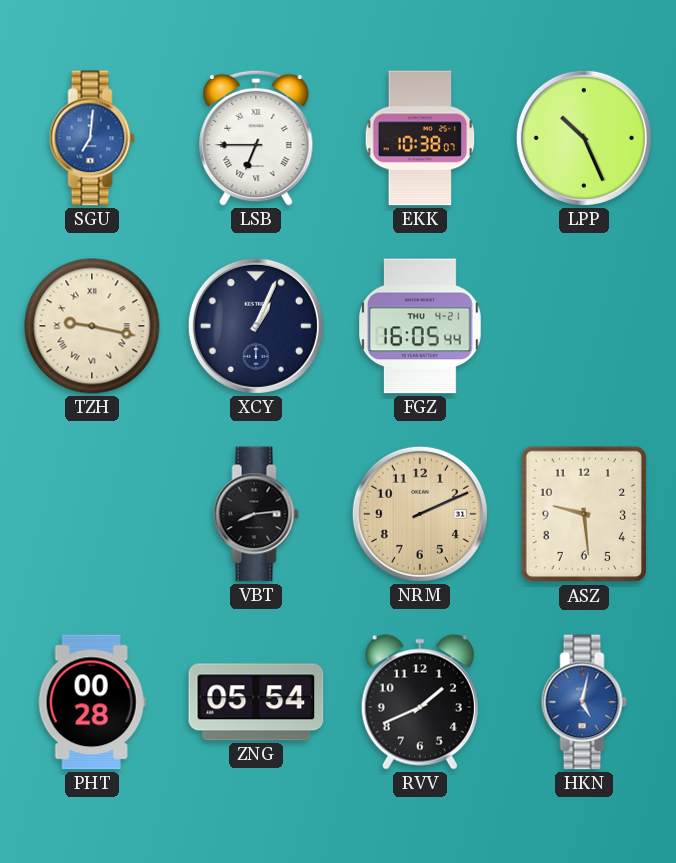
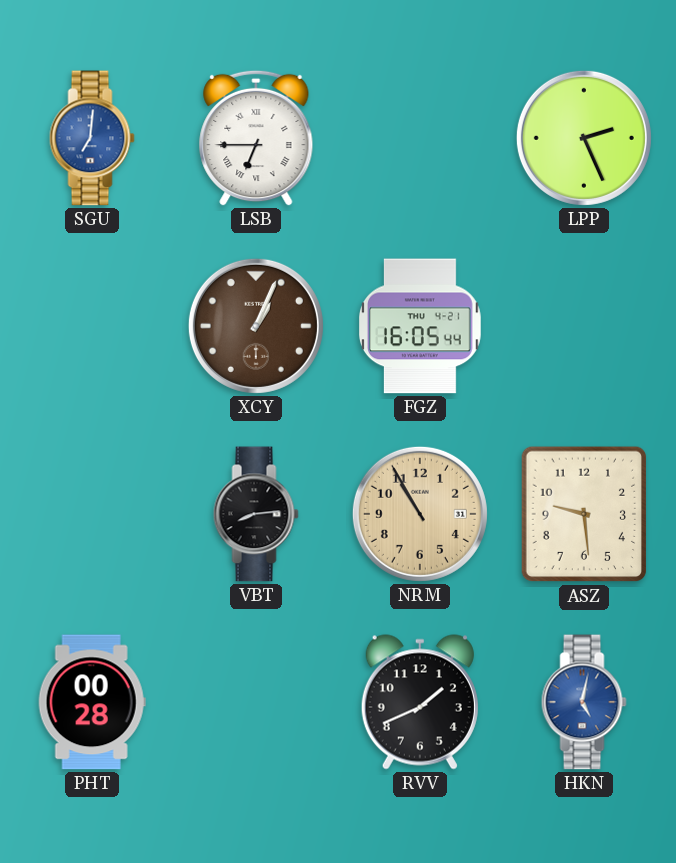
EKK: 10:38 -> none (420, 138)
LPP: 10:26 -> 2:26 (584, 138)
TZH: 9:17 -> none (92, 326)
XCY dial: navy -> brown (256, 326)
NRM: 2:11 -> 10:55 (420, 514)
ZNG: 05:54 -> none (256, 702)
